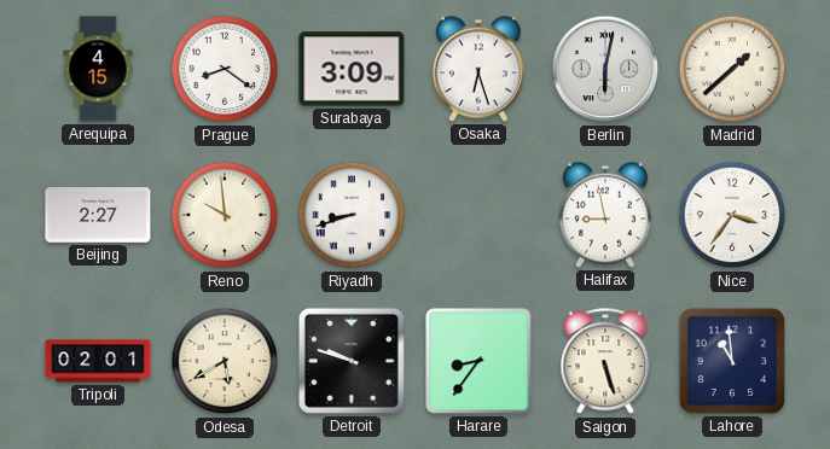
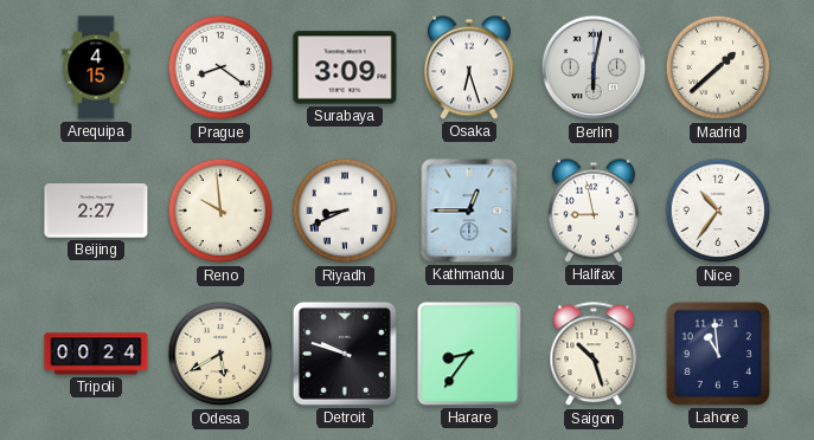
Riyadh: 8:42 -> 8:41 (345, 211)
Kathmandu: none -> 12:45 (469, 211)
Nice: 3:36 -> 10:36 (718, 211)
Tripoli: 02:01 -> 00:24 (96, 354)
Saigon: 5:27 -> 10:27 (594, 355)
